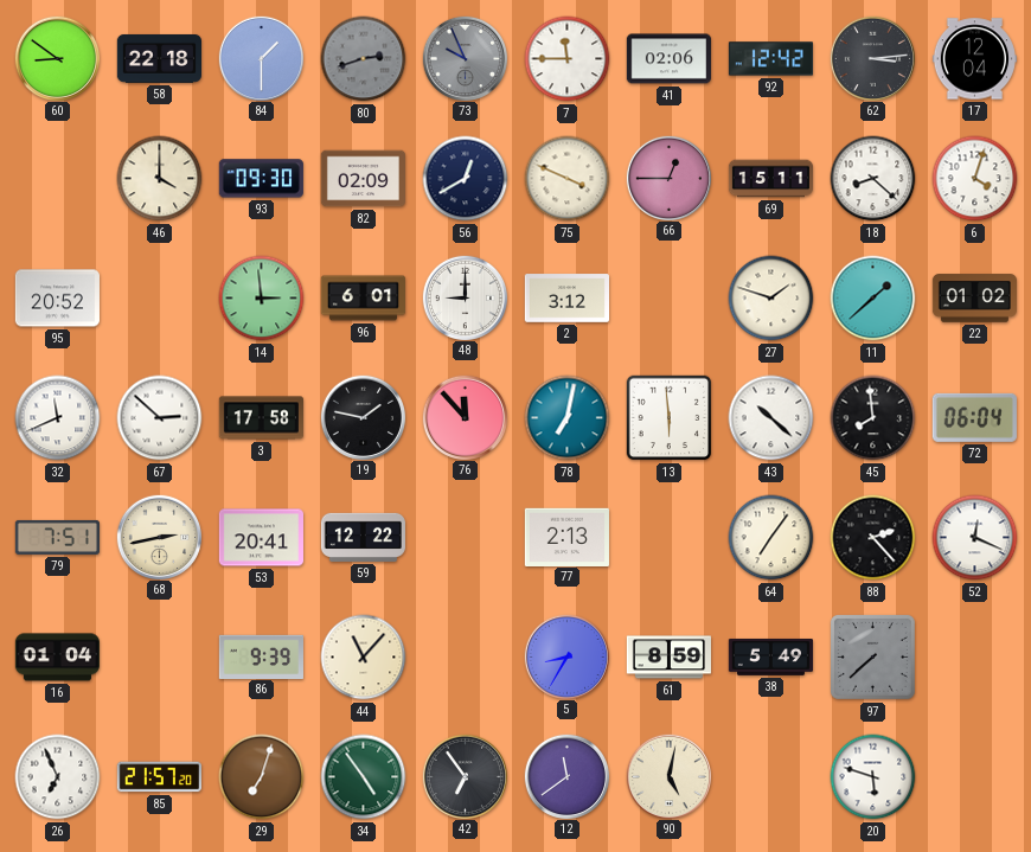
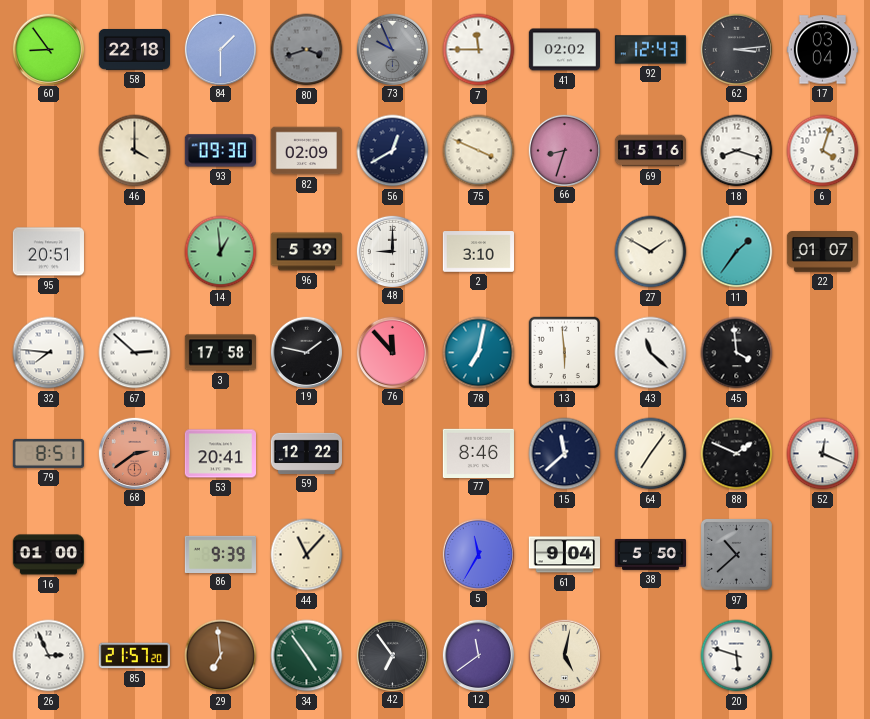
60: 8:51 -> 8:54 (48, 49)
80: 2:42 -> 3:42 (307, 50)
41: 02:06 -> 02:02 (564, 50)
92: 12:42 -> 12:43 (650, 50)
17: 12:04 -> 03:04 (822, 50)
66: 12:45 -> 8:33 (564, 150)
69: 15:11 -> 15:16 (650, 151)
18: 8:22 -> 8:18 (737, 151)
95: 20:52 -> 20:51 (48, 252)
14: 2:59 -> 12:59 (221, 252)
96: 6:01 -> 5:39 (306, 252)
2: 3:12 -> 3:10 (478, 252)
27: 1:48 -> 1:50 (651, 252)
11: 1:38 -> 1:36 (737, 252)
22: 01:02 -> 01:07 (822, 252)
32: 11:41 -> 7:46 (49, 353)
43: 10:22 -> 11:22 (651, 353)
45: 7:59 -> 3:59 (737, 353)
72: 06:04 -> none (974, 417)
79: 7:51 -> 8:51 (48, 453)
68: 2:43 -> 2:39 (134, 453)
68 dial: cream -> salmon (134, 453)
77: 2:13 -> 8:46 (478, 453)
15: none -> 11:38 (565, 454)
88: 2:23 -> 1:49 (737, 454)
16: 01:04 -> 01:00 (48, 555)
5: 8:35 -> 11:35 (478, 554)
61: 8:59 -> 9:04 (564, 555)
38: 5:49 -> 5:50 (650, 554)
97: 7:38 -> 10:38 (736, 554)
26: 6:56 -> 2:56 (49, 656)
29: 7:03 -> 6:59 (221, 656)
